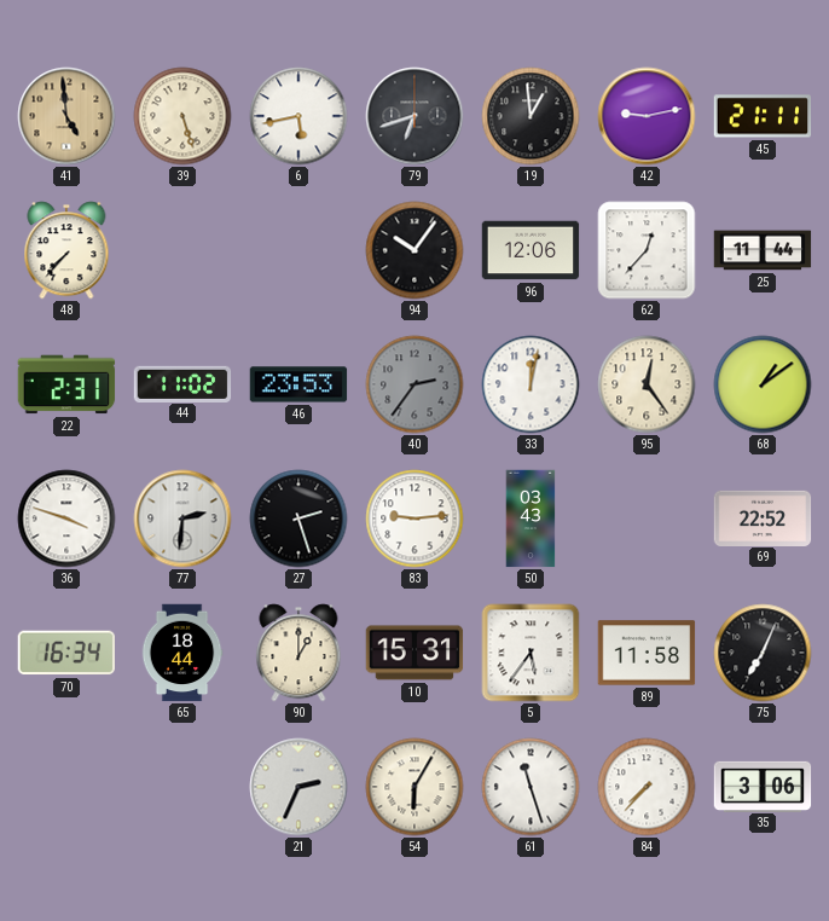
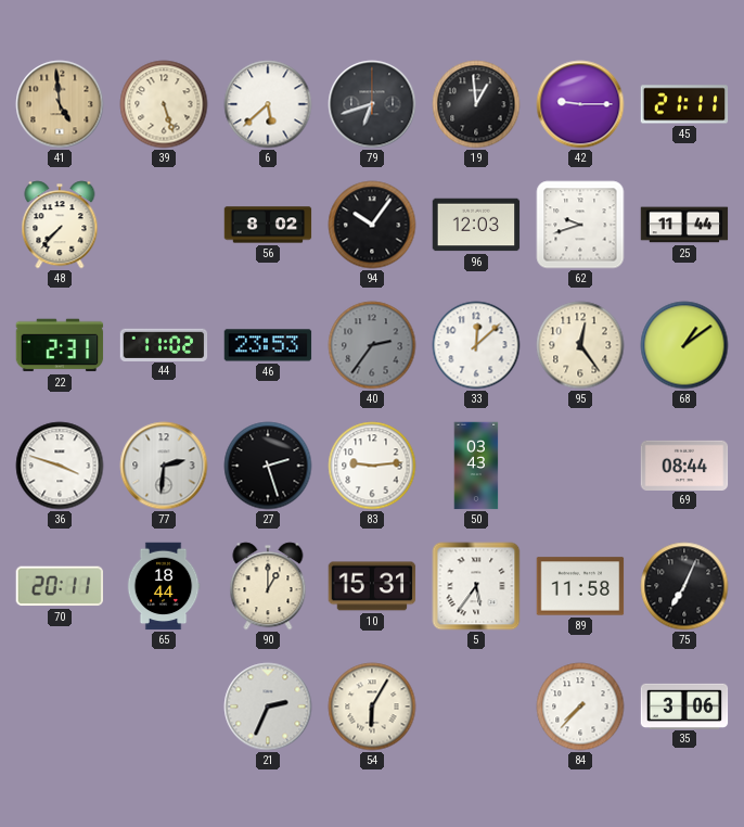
6: 5:43 -> 5:38 (268, 104)
42: 9:13 -> 9:15 (580, 104)
56: none -> 8:02 (268, 225)
96: 12:06 -> 12:03 (476, 225)
62: 12:37 -> 9:42 (580, 225)
33: 12:02 -> 12:08 (476, 345)
69: 22:52 -> 08:44 (684, 465)
70: 16:34 -> 20:11 (59, 586)
61: 11:27 -> none (531, 787)
